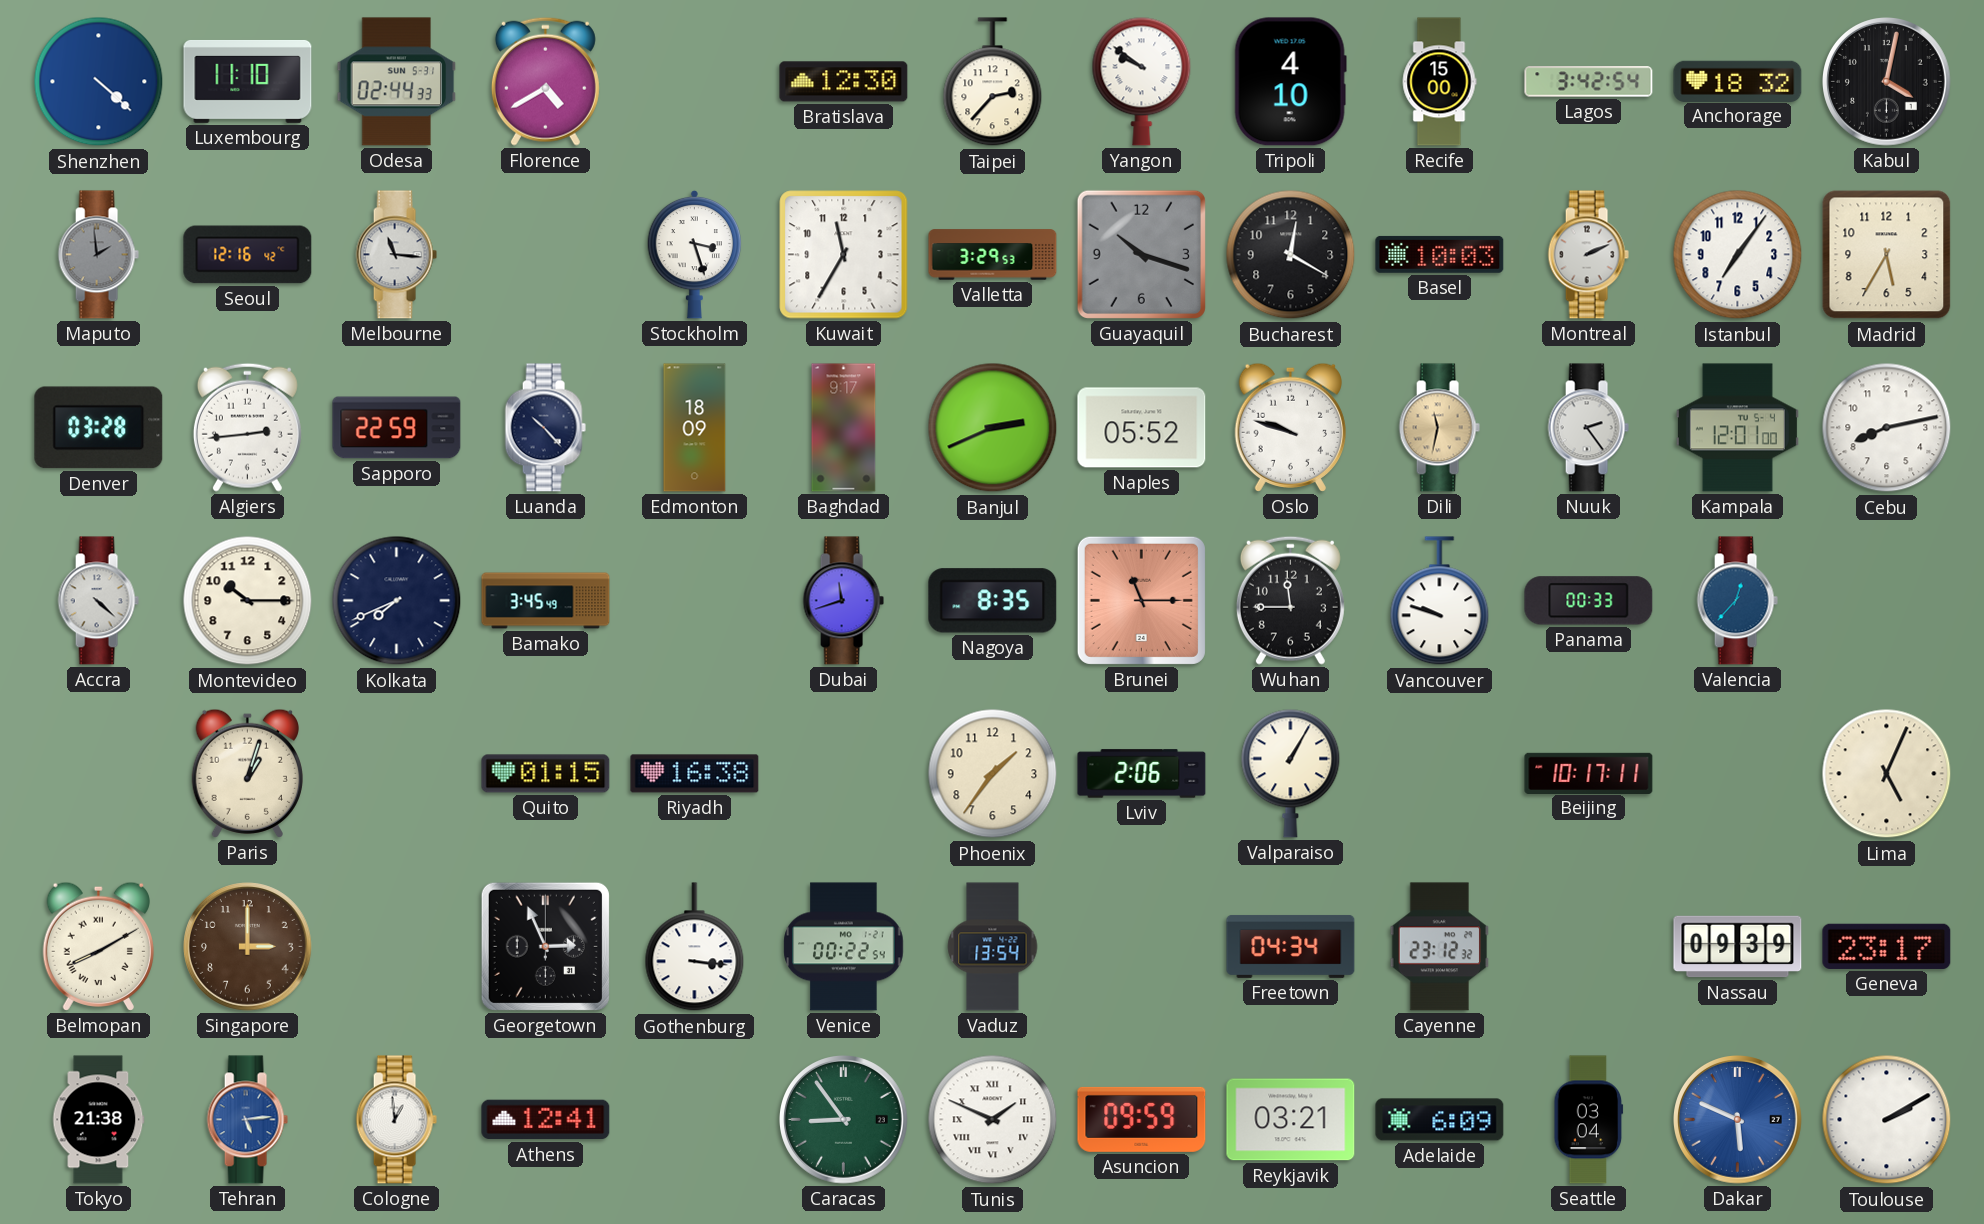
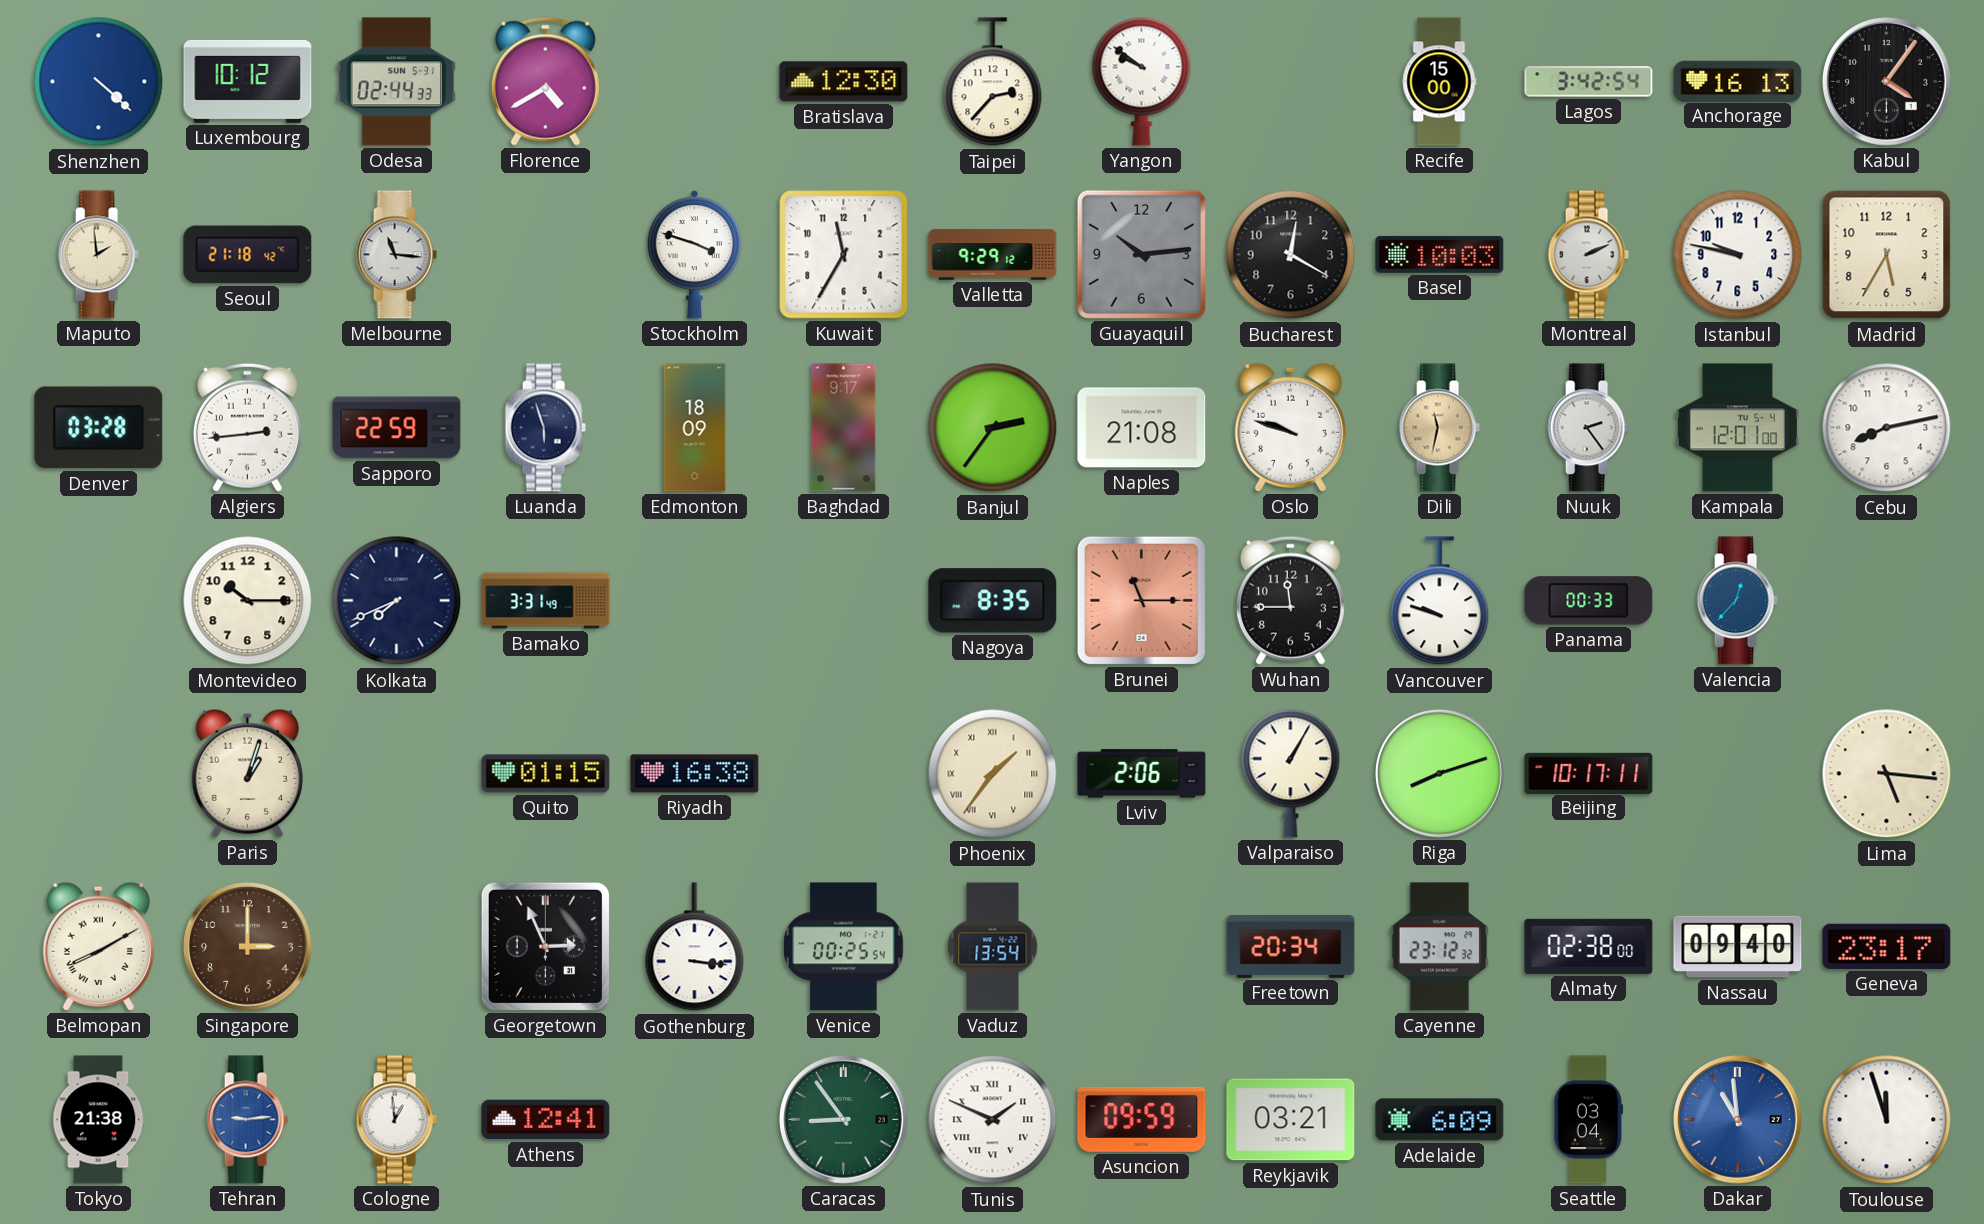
Luxembourg: 11:10 -> 10:12 (248, 81)
Tripoli: 4:10 -> none (1290, 82)
Anchorage: 18:32 -> 16:13 (1738, 81)
Kabul: 4:02 -> 4:06 (1887, 82)
Maputo dial: grey -> cream (98, 255)
Seoul: 12:16 -> 21:18 (248, 255)
Stockholm: 3:27 -> 3:48 (695, 254)
Valletta: 3:29 -> 9:29 (993, 255)
Guayaquil: 10:18 -> 10:14 (1141, 254)
Istanbul: 7:06 -> 9:47 (1738, 255)
Luanda: 10:23 -> 5:57 (545, 428)
Banjul: 2:41 -> 2:36 (993, 428)
Naples: 05:52 -> 21:08 (1142, 428)
Accra: 4:22 -> none (98, 601)
Bamako: 3:45 -> 3:31 (546, 601)
Dubai: 11:42 -> none (843, 601)
Phoenix numerals: Arabic -> Roman (993, 774)
Riga: none -> 8:12 (1440, 774)
Lima: 5:04 -> 5:16 (1887, 774)
Venice: 00:22 -> 00:25 (844, 947)
Freetown: 04:34 -> 20:34 (1291, 946)
Almaty: none -> 02:38 (1589, 946)
Nassau: 09:39 -> 09:40 (1738, 947)
Tehran: 5:14 -> 9:14 (247, 1120)
Dakar: 5:49 -> 10:59 (1738, 1120)
Toulouse: 2:10 -> 11:57 (1887, 1120)
